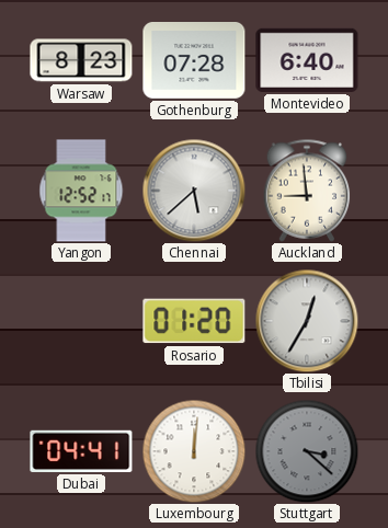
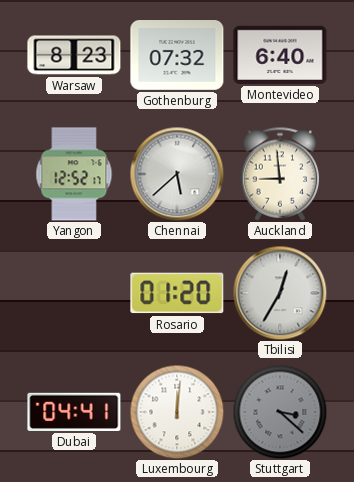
Gothenburg: 07:28 -> 07:32 (177, 56)
